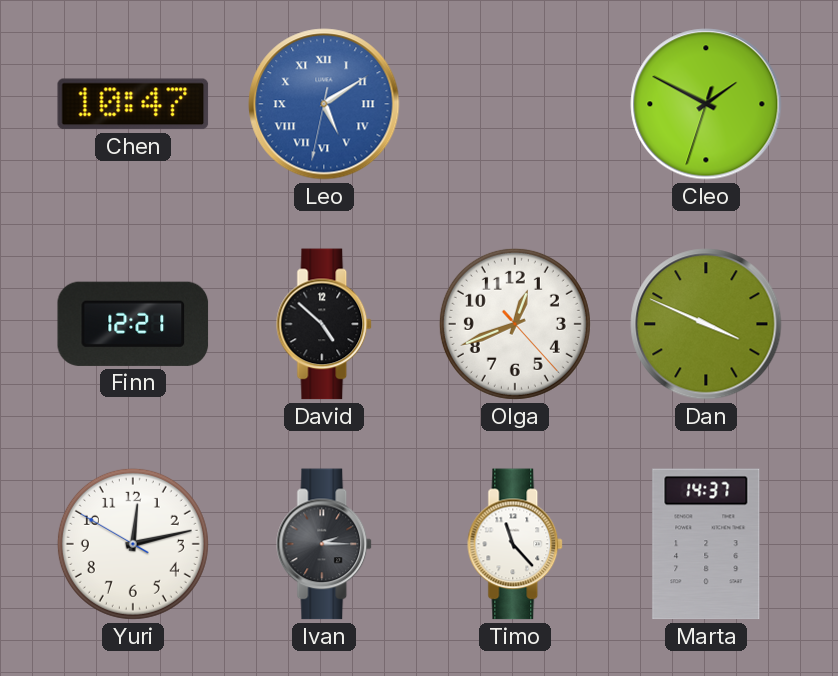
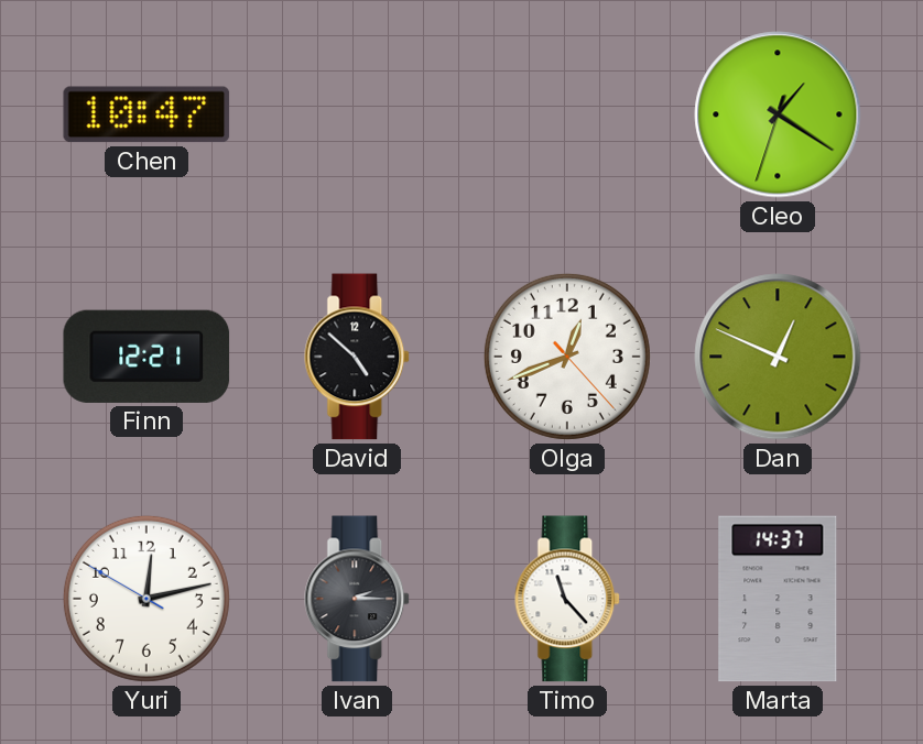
Leo: 5:09 -> none (324, 104)
Cleo: 1:49 -> 1:20 (778, 114)
Dan: 3:49 -> 12:49 (778, 357)
